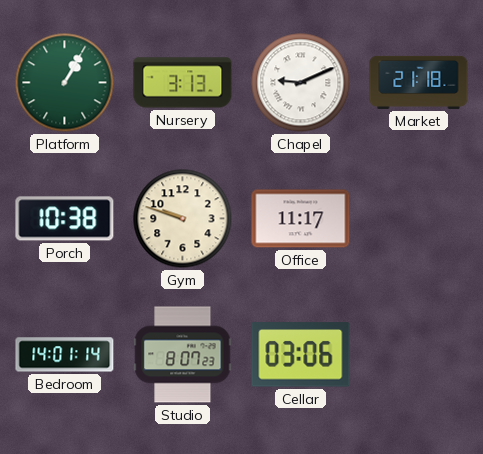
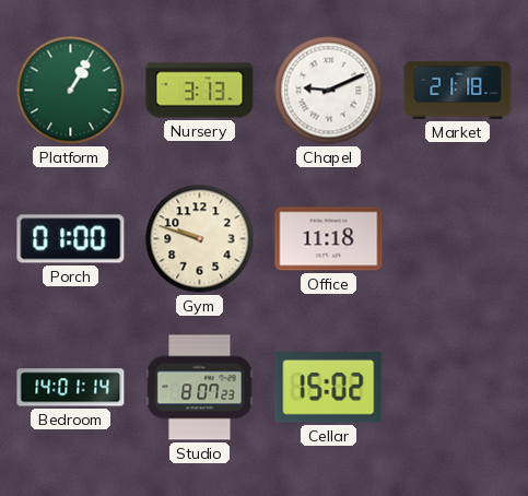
Porch: 10:38 -> 01:00 (71, 239)
Office: 11:17 -> 11:18 (329, 239)
Cellar: 03:06 -> 15:02 (329, 388)
